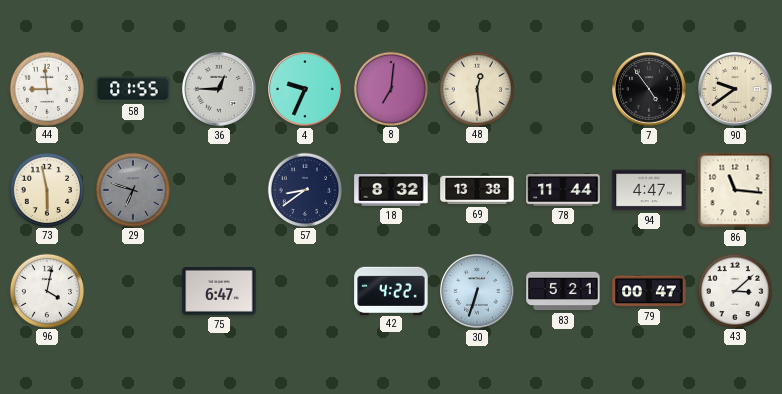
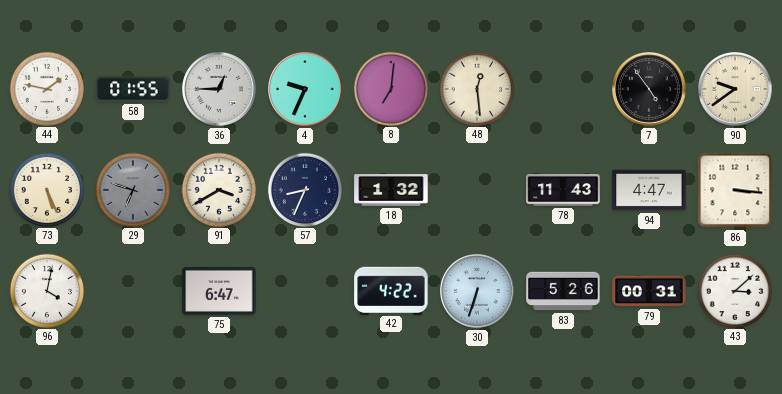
44: 8:59 -> 1:47 (46, 88)
73: 5:58 -> 5:26 (46, 189)
91: none -> 3:40 (218, 189)
57: 8:39 -> 8:34 (304, 189)
18: 8:32 -> 1:32 (391, 190)
69: 13:38 -> none (477, 190)
78: 11:44 -> 11:43 (563, 191)
86: 11:16 -> 3:16 (735, 190)
83: 5:21 -> 5:26 (563, 291)
79: 00:47 -> 00:31 (649, 291)
